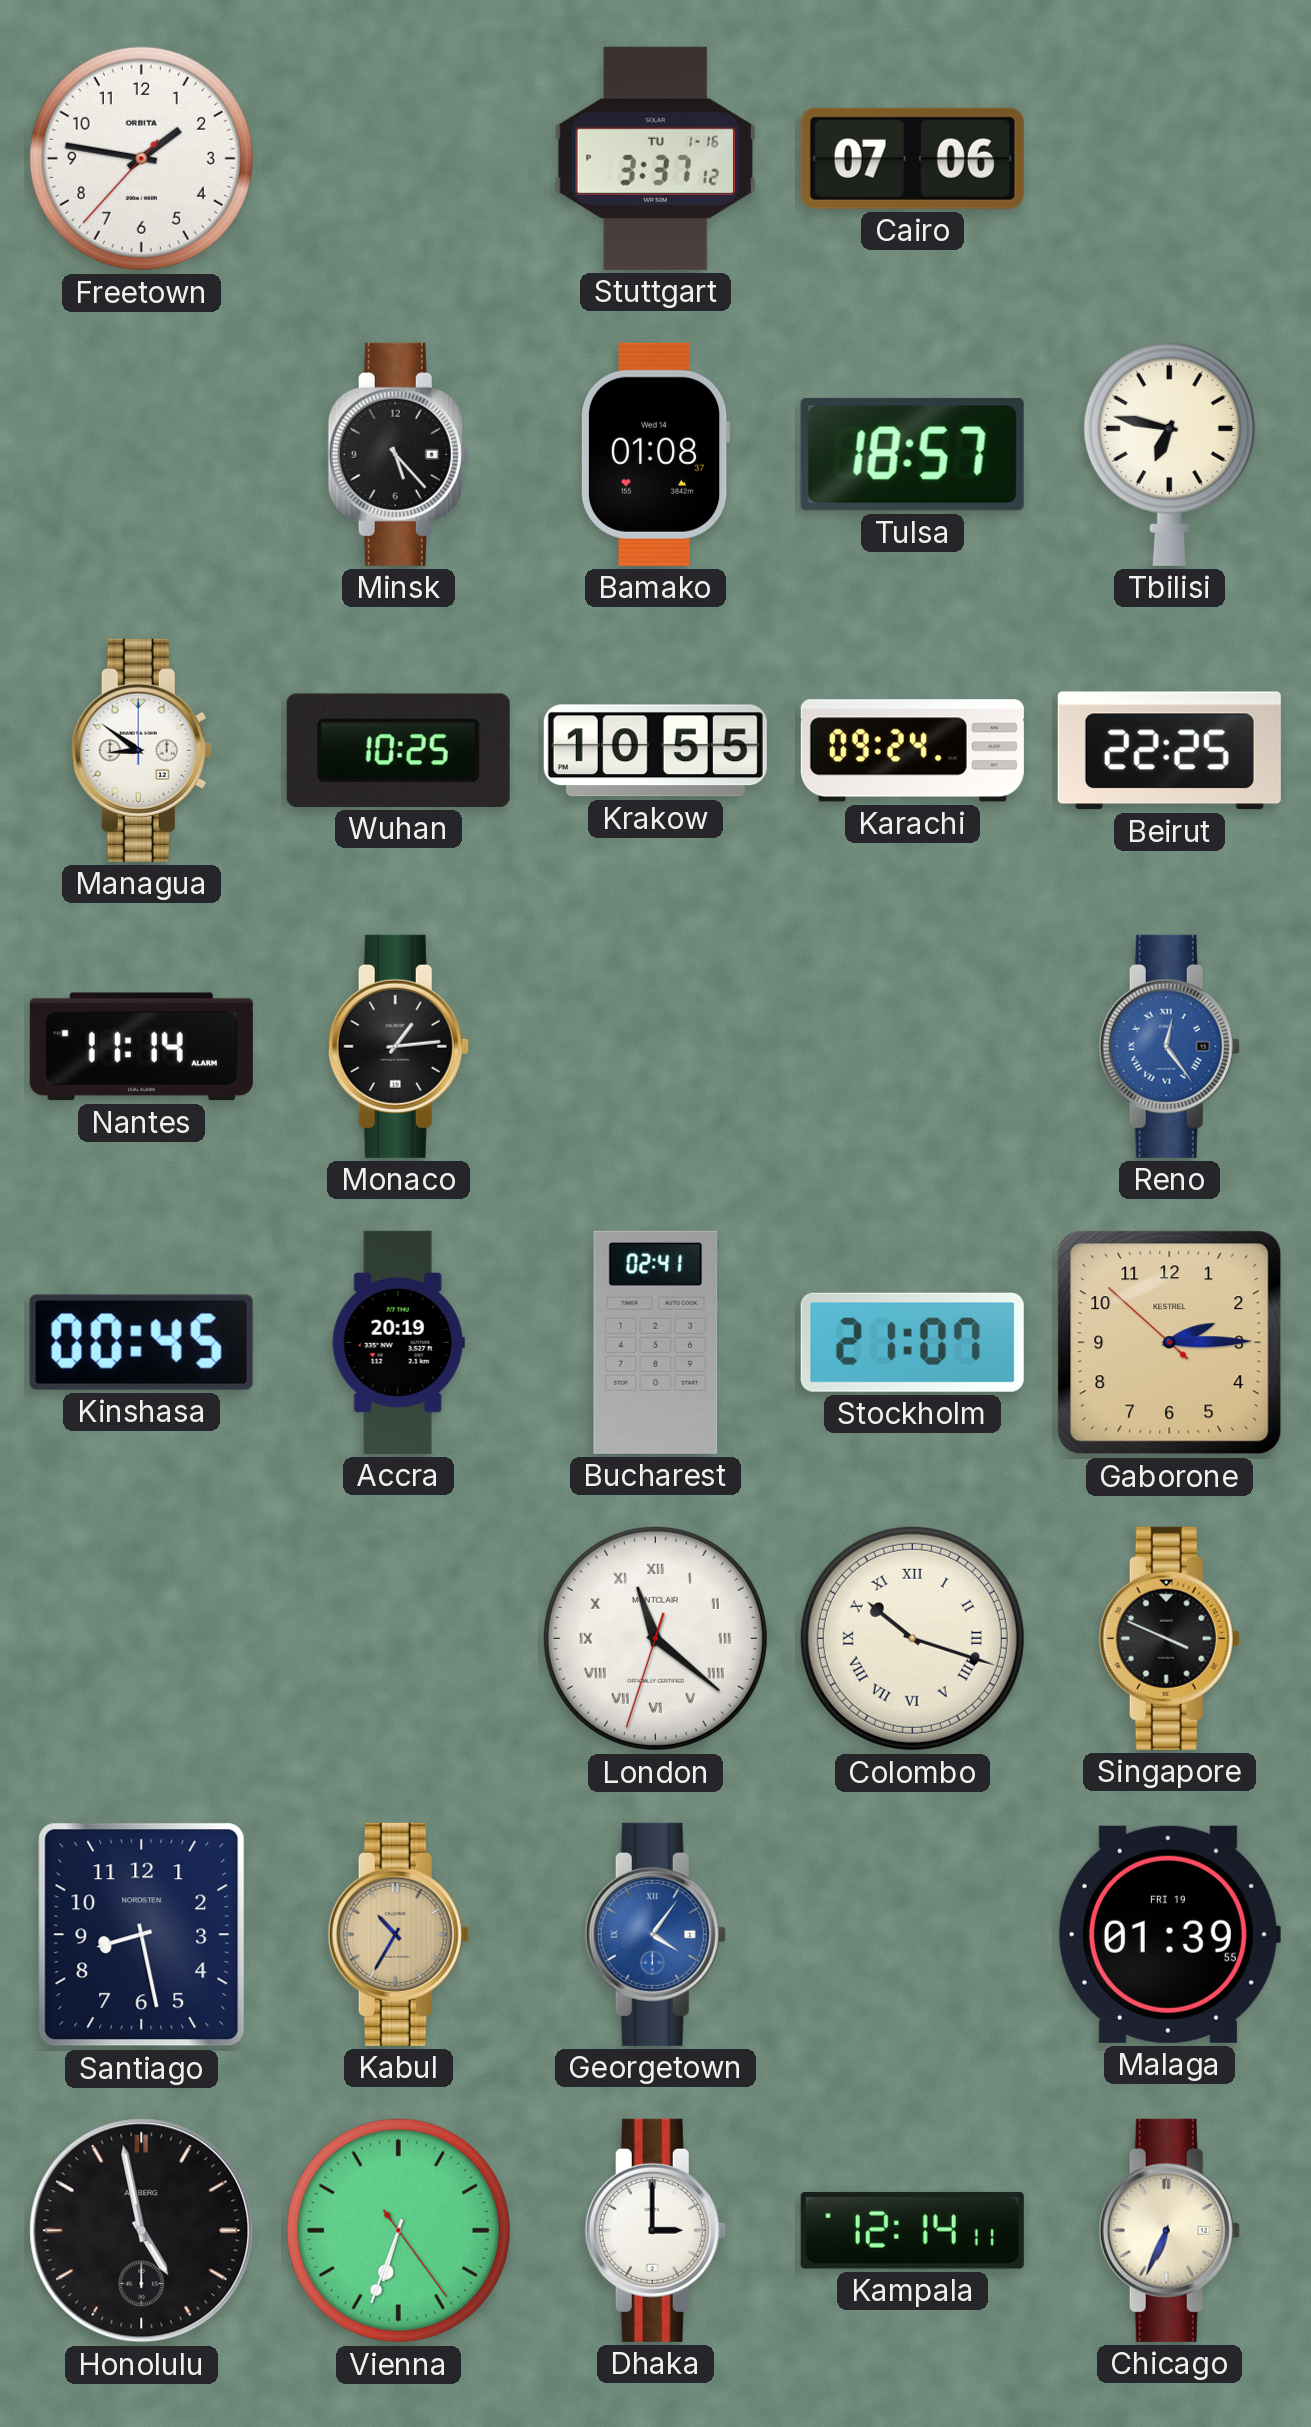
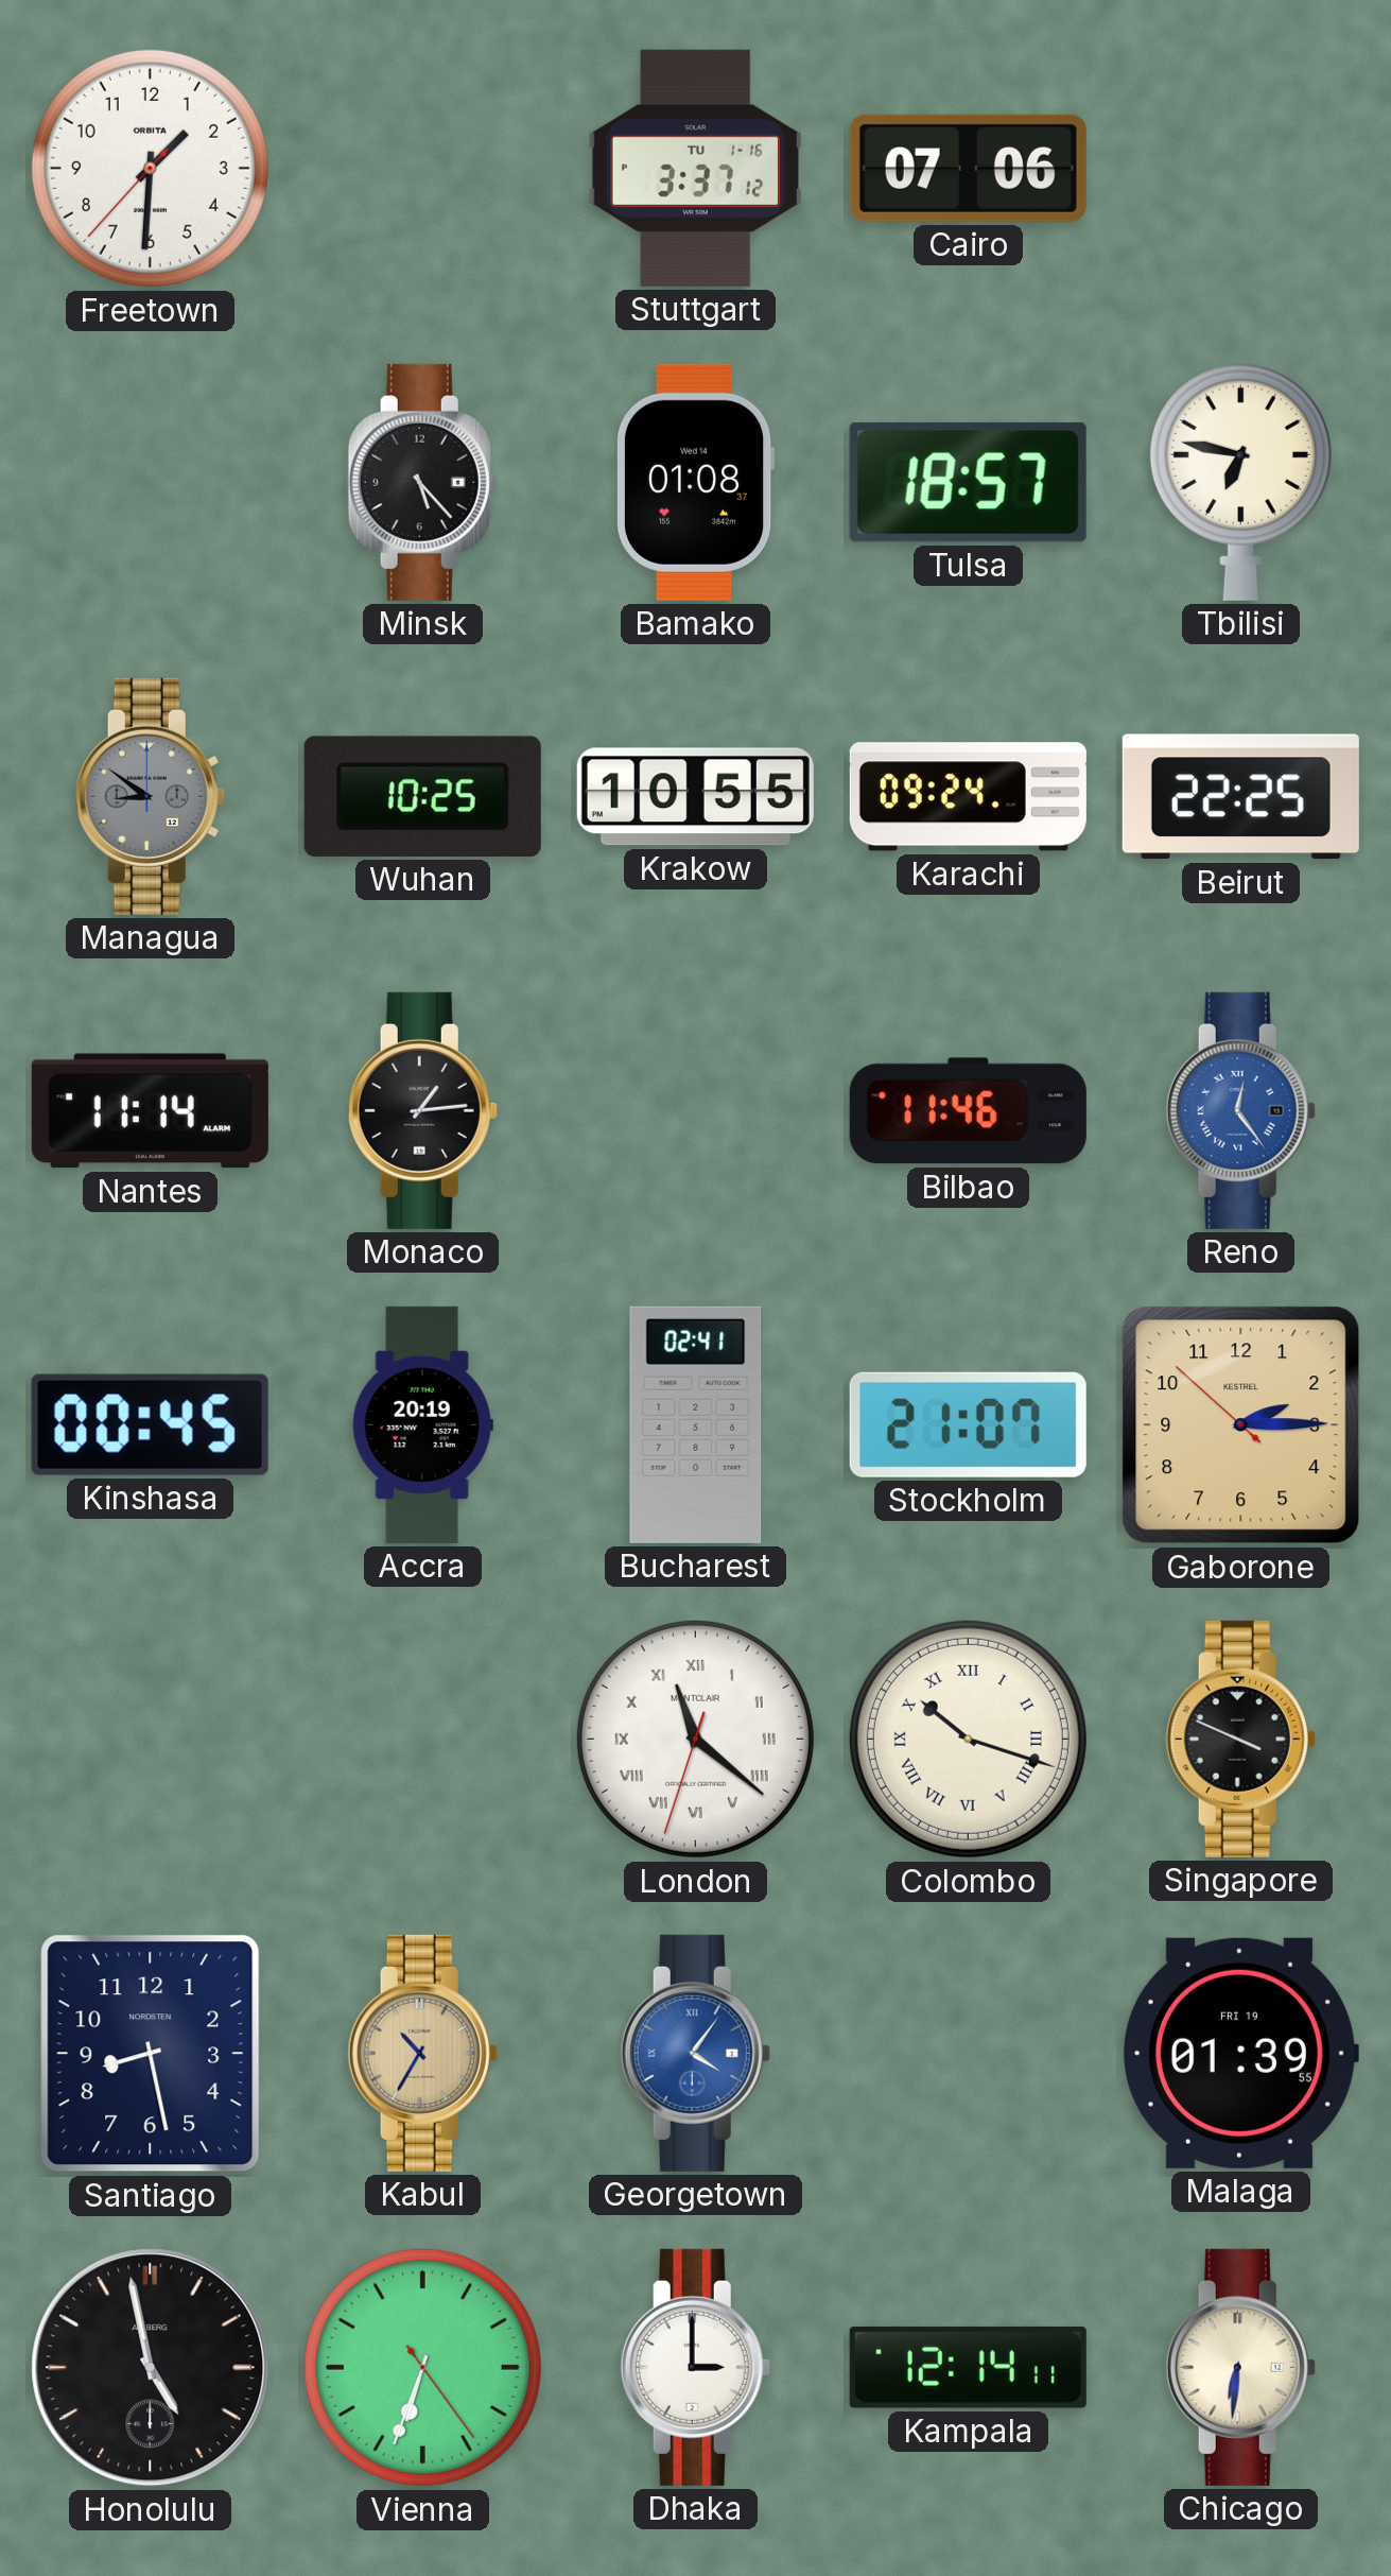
Freetown: 1:46 -> 1:30 (150, 168)
Managua dial: white -> grey (150, 796)
Bilbao: none -> 11:46 (968, 1111)
Chicago: 6:34 -> 6:31 (1240, 2367)
